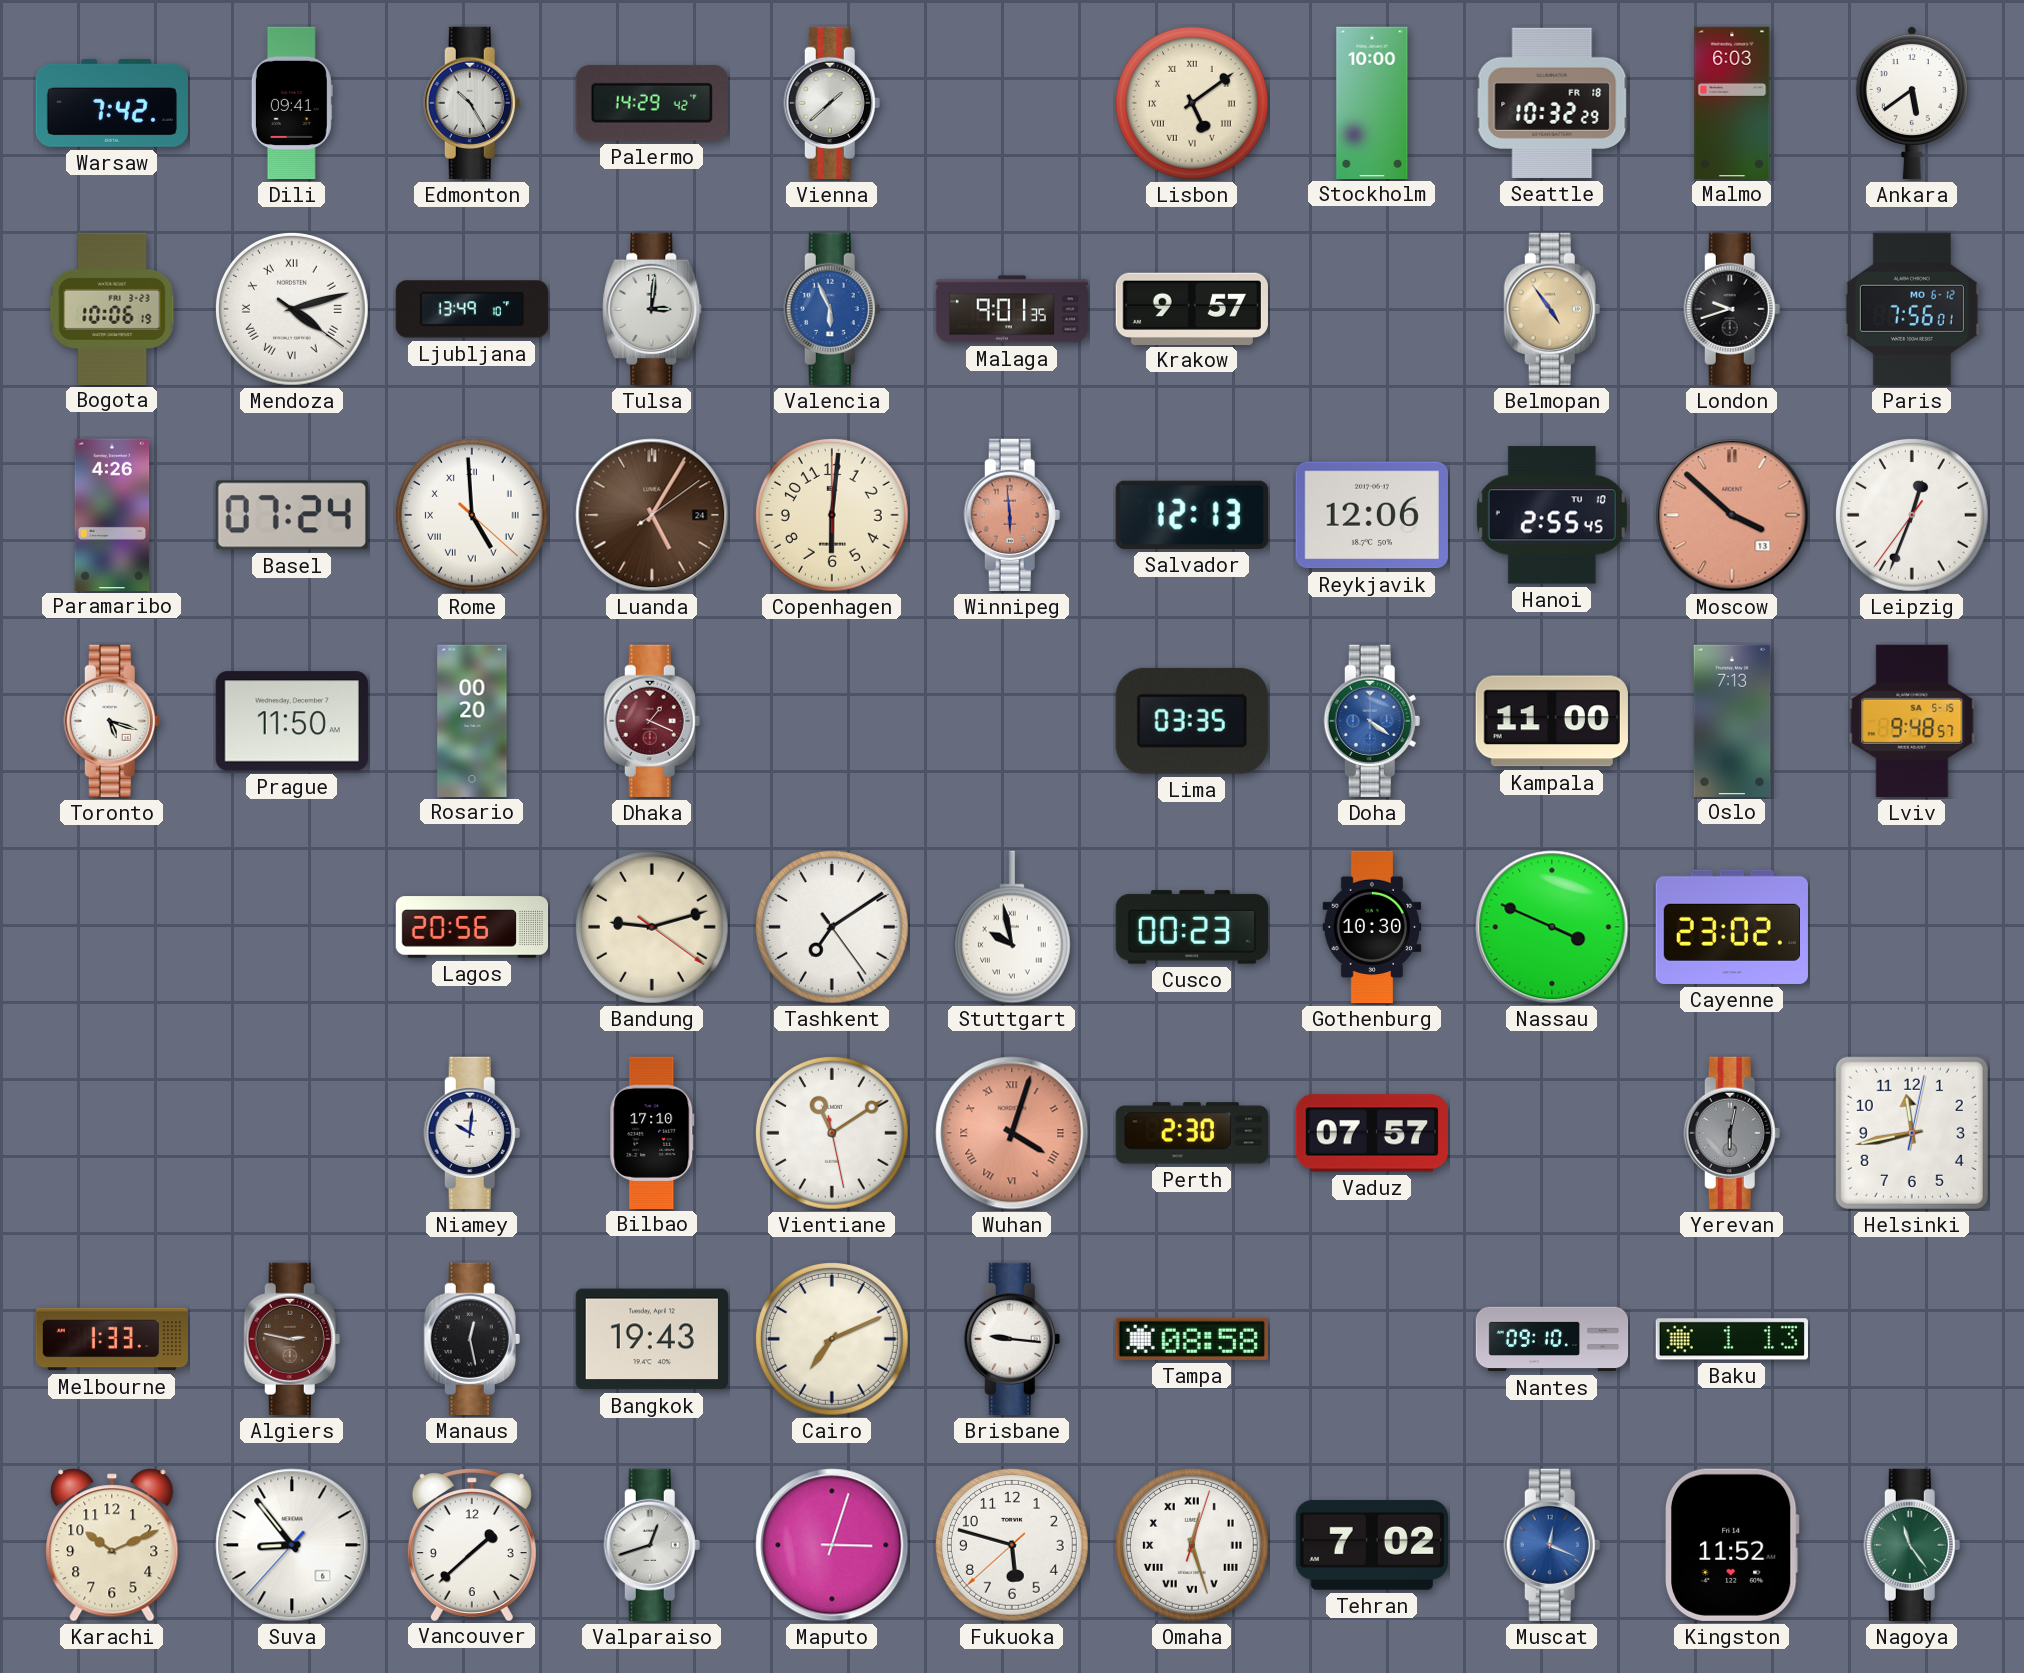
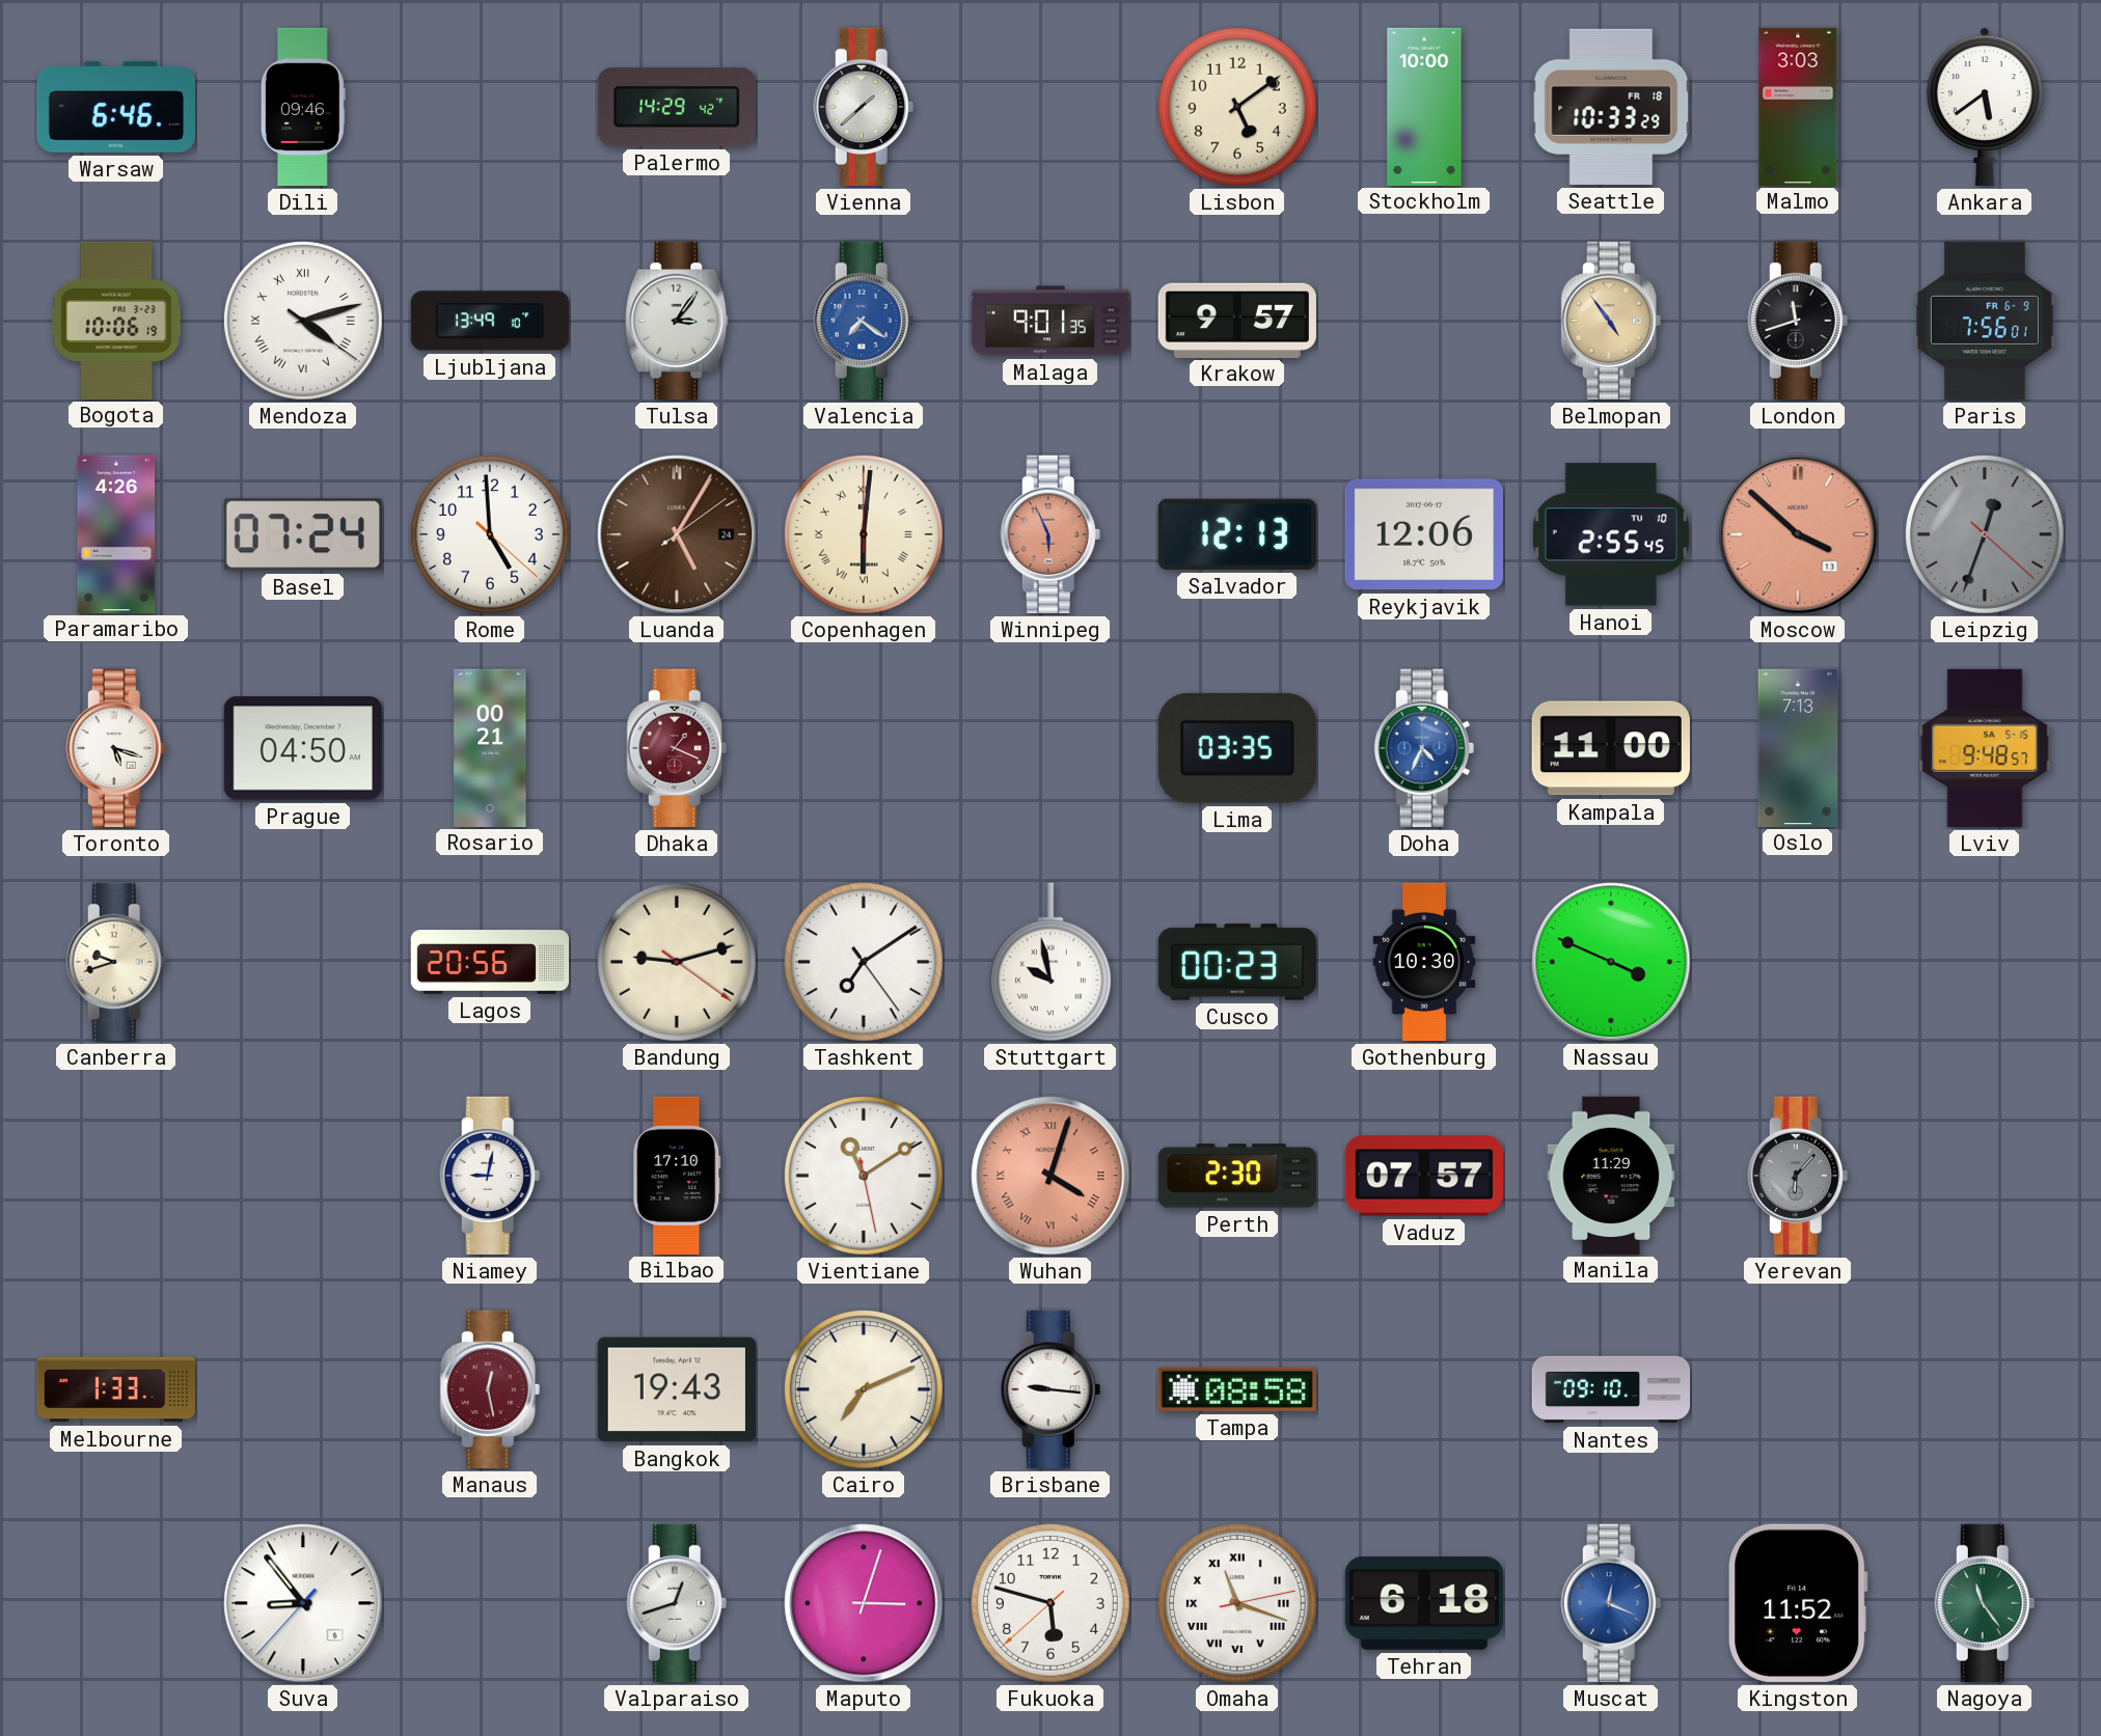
Warsaw: 7:42 -> 6:46 (115, 107)
Dili: 09:41 -> 09:46 (303, 107)
Edmonton: 10:25 -> none (472, 103)
Lisbon numerals: Roman -> Arabic (1237, 107)
Seattle: 10:32 -> 10:33 (1611, 107)
Malmo: 6:03 -> 3:03 (1798, 106)
Tulsa: 3:01 -> 3:06 (677, 321)
Valencia: 5:56 -> 7:21 (864, 321)
London: 9:42 -> 11:42 (1798, 321)
Paris date: MO 6-12 -> FR 6-9 (1985, 321)
Rome numerals: Roman -> Arabic (490, 534)
Copenhagen numerals: Arabic -> Roman (864, 534)
Winnipeg: 5:59 -> 5:56 (1050, 534)
Leipzig: 12:33:36 -> 12:33:22 (1985, 534)
Leipzig dial: white -> grey (1985, 534)
Prague: 11:50 -> 04:50 (303, 748)
Rosario: 00:20 -> 00:21 (490, 747)
Doha: 4:21 -> 4:34 (1424, 748)
Canberra: none -> 9:42 (116, 962)
Cayenne: 23:02 -> none (1732, 927)
Niamey: 10:01 -> 9:02 (490, 1176)
Manila: none -> 11:29 (1611, 1175)
Yerevan: 6:02 -> 6:07 (1798, 1176)
Helsinki: 11:43 -> none (1912, 1133)
Algiers: 2:47 -> none (292, 1339)
Manaus dial: black -> burgundy (490, 1389)
Baku: 1:13 -> none (1732, 1339)
Karachi: 10:11 -> none (112, 1545)
Vancouver: 1:38 -> none (472, 1544)
Omaha: 12:27 -> 11:18 (1237, 1603)
Tehran: 7:02 -> 6:18 (1424, 1603)
